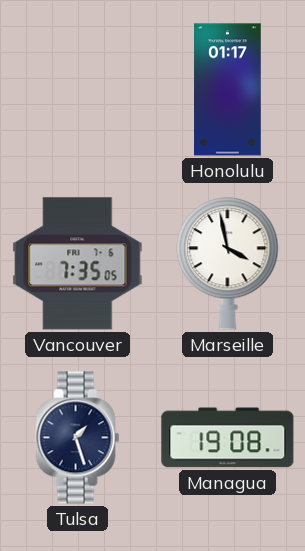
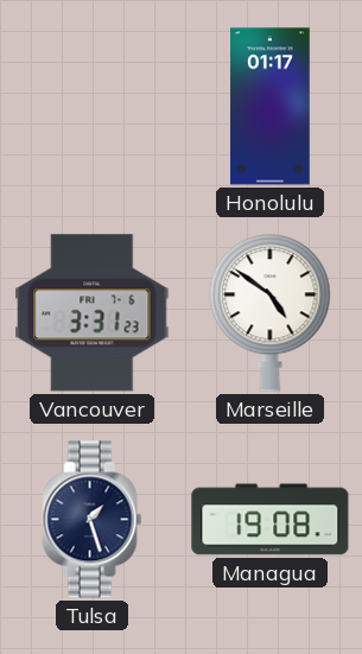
Vancouver: 7:35 -> 3:31 (93, 313)
Marseille: 3:58 -> 4:51 (271, 313)
